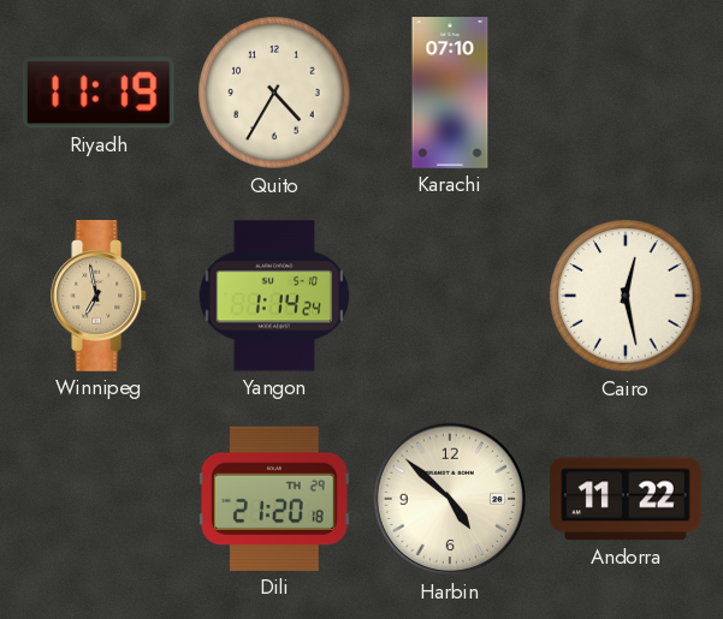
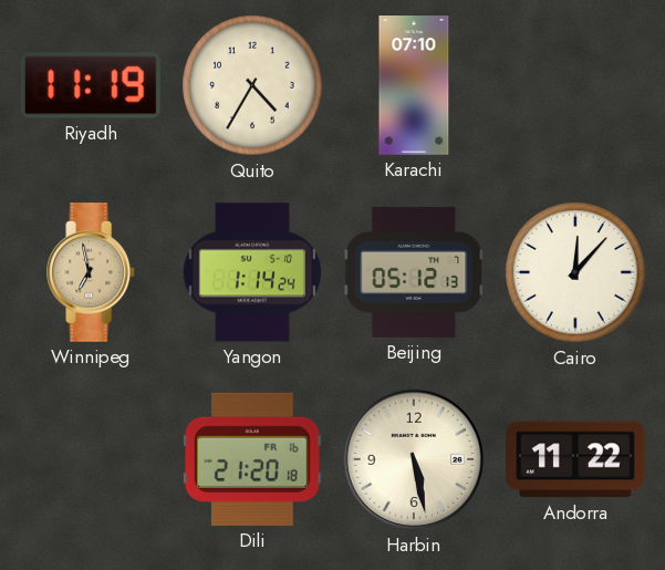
Beijing: none -> 05:12 (414, 272)
Cairo: 12:28 -> 12:07 (575, 272)
Dili date: TH 29 -> FR 16 (253, 459)
Harbin: 4:52 -> 5:28 (414, 459)
